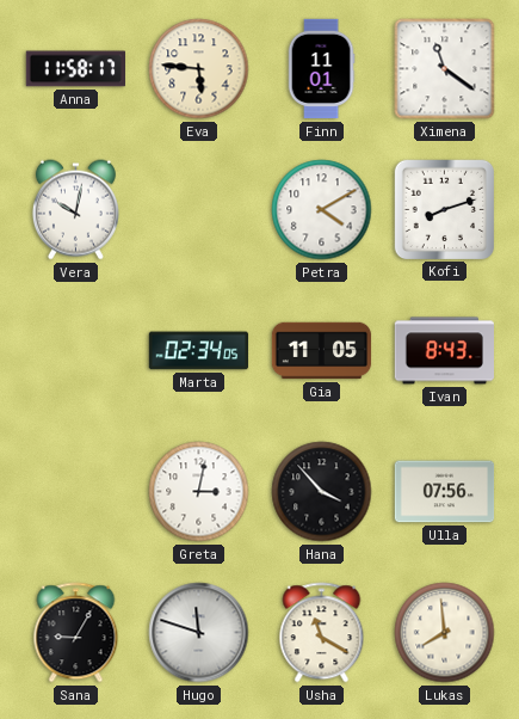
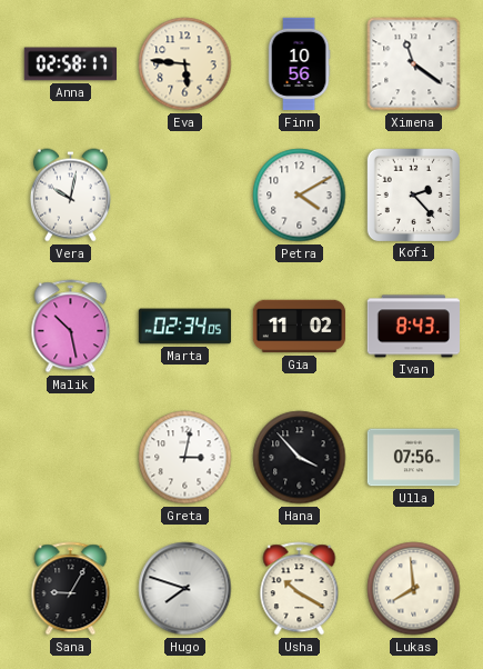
Anna: 11:58 -> 02:58 (70, 64)
Finn: 11:01 -> 10:56 (299, 64)
Kofi: 8:12 -> 2:23 (413, 194)
Malik: none -> 10:28 (71, 327)
Gia: 11:05 -> 11:02 (300, 327)
Hugo: 11:48 -> 7:48 (185, 589)
Usha: 11:20 -> 10:20 (300, 589)
